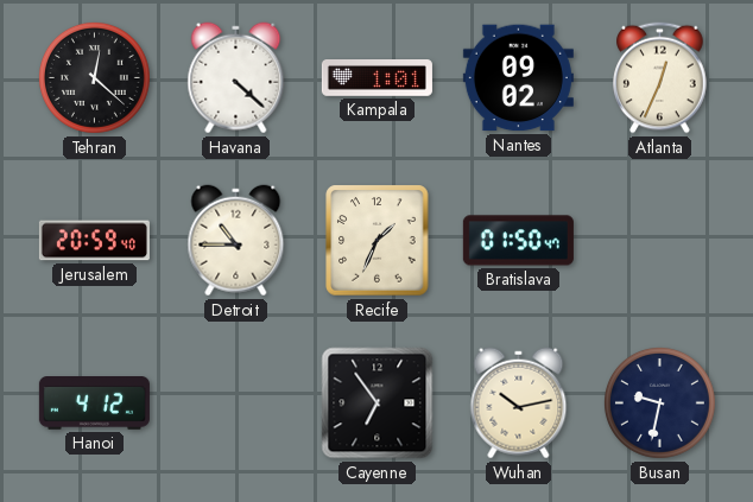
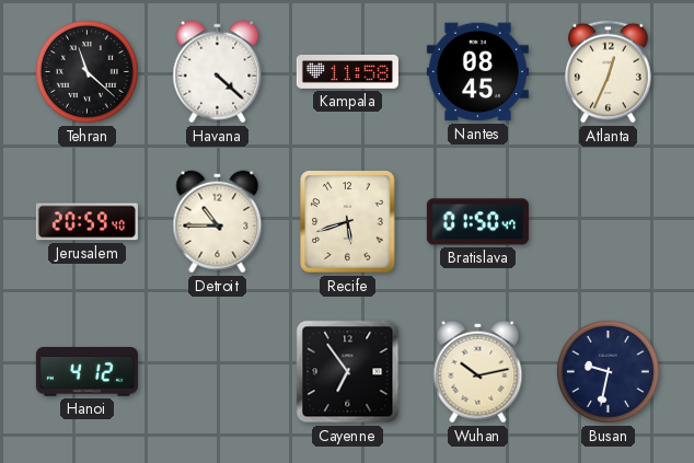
Tehran: 12:22 -> 11:22 (86, 71)
Kampala: 1:01 -> 11:58 (347, 72)
Nantes: 09:02 -> 08:45 (477, 72)
Recife: 1:34 -> 5:42 (348, 222)
